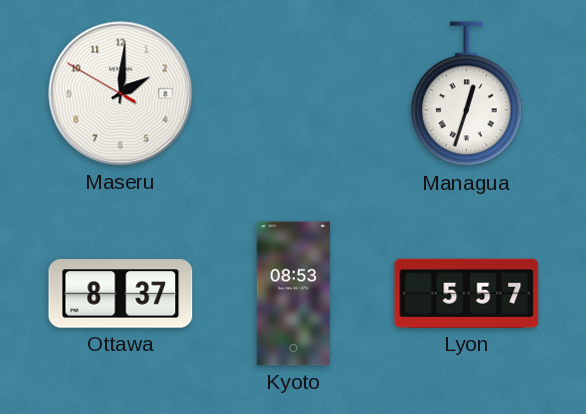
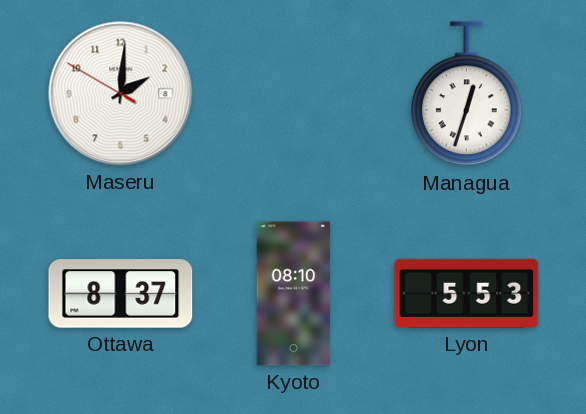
Kyoto: 08:53 -> 08:10 (294, 294)
Lyon: 5:57 -> 5:53 (467, 293)
